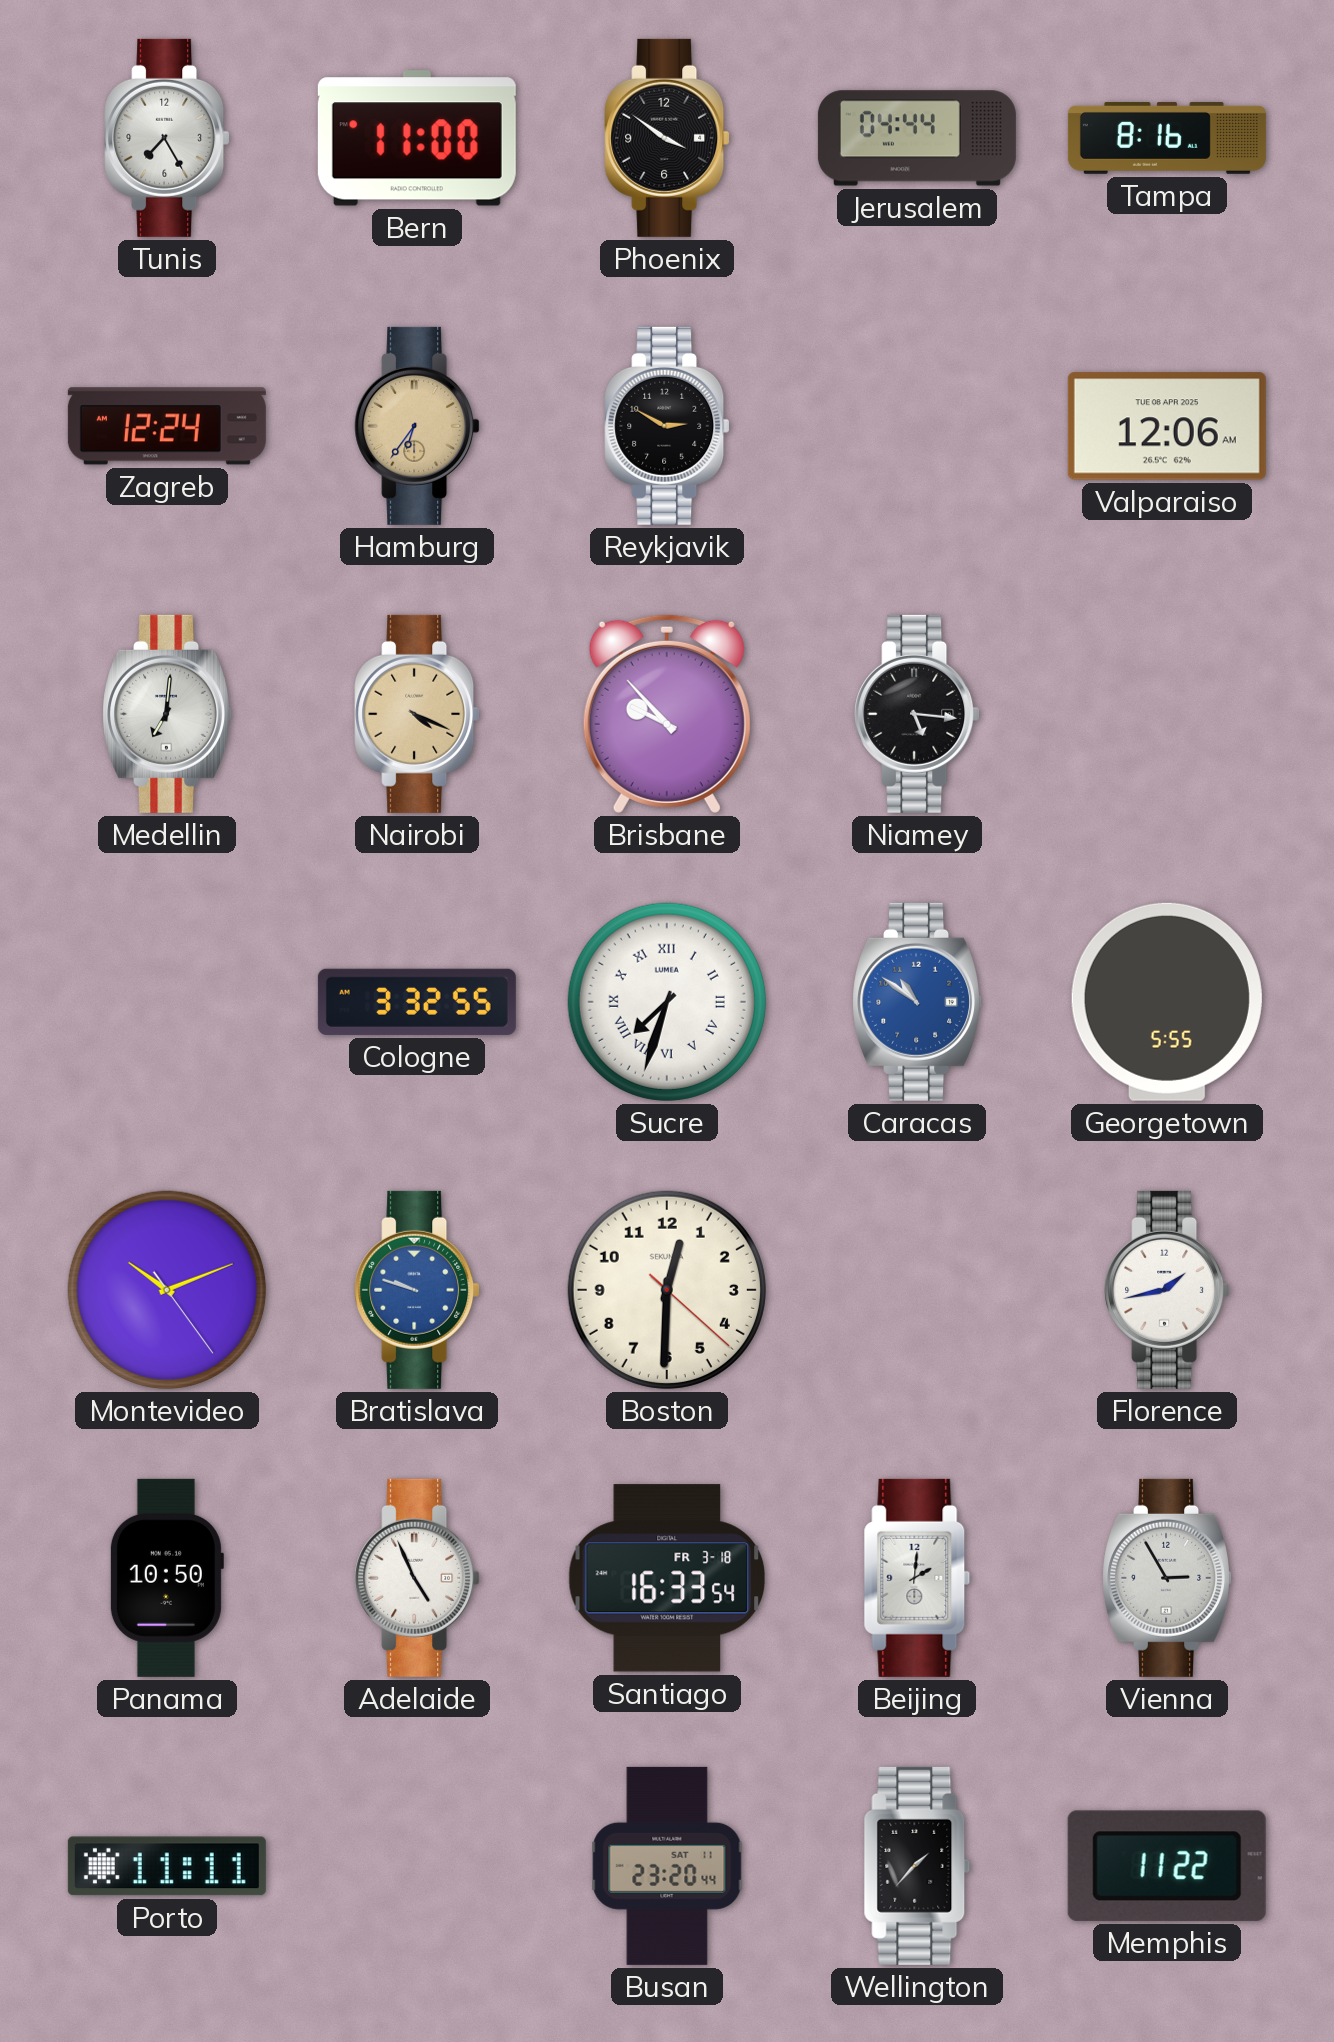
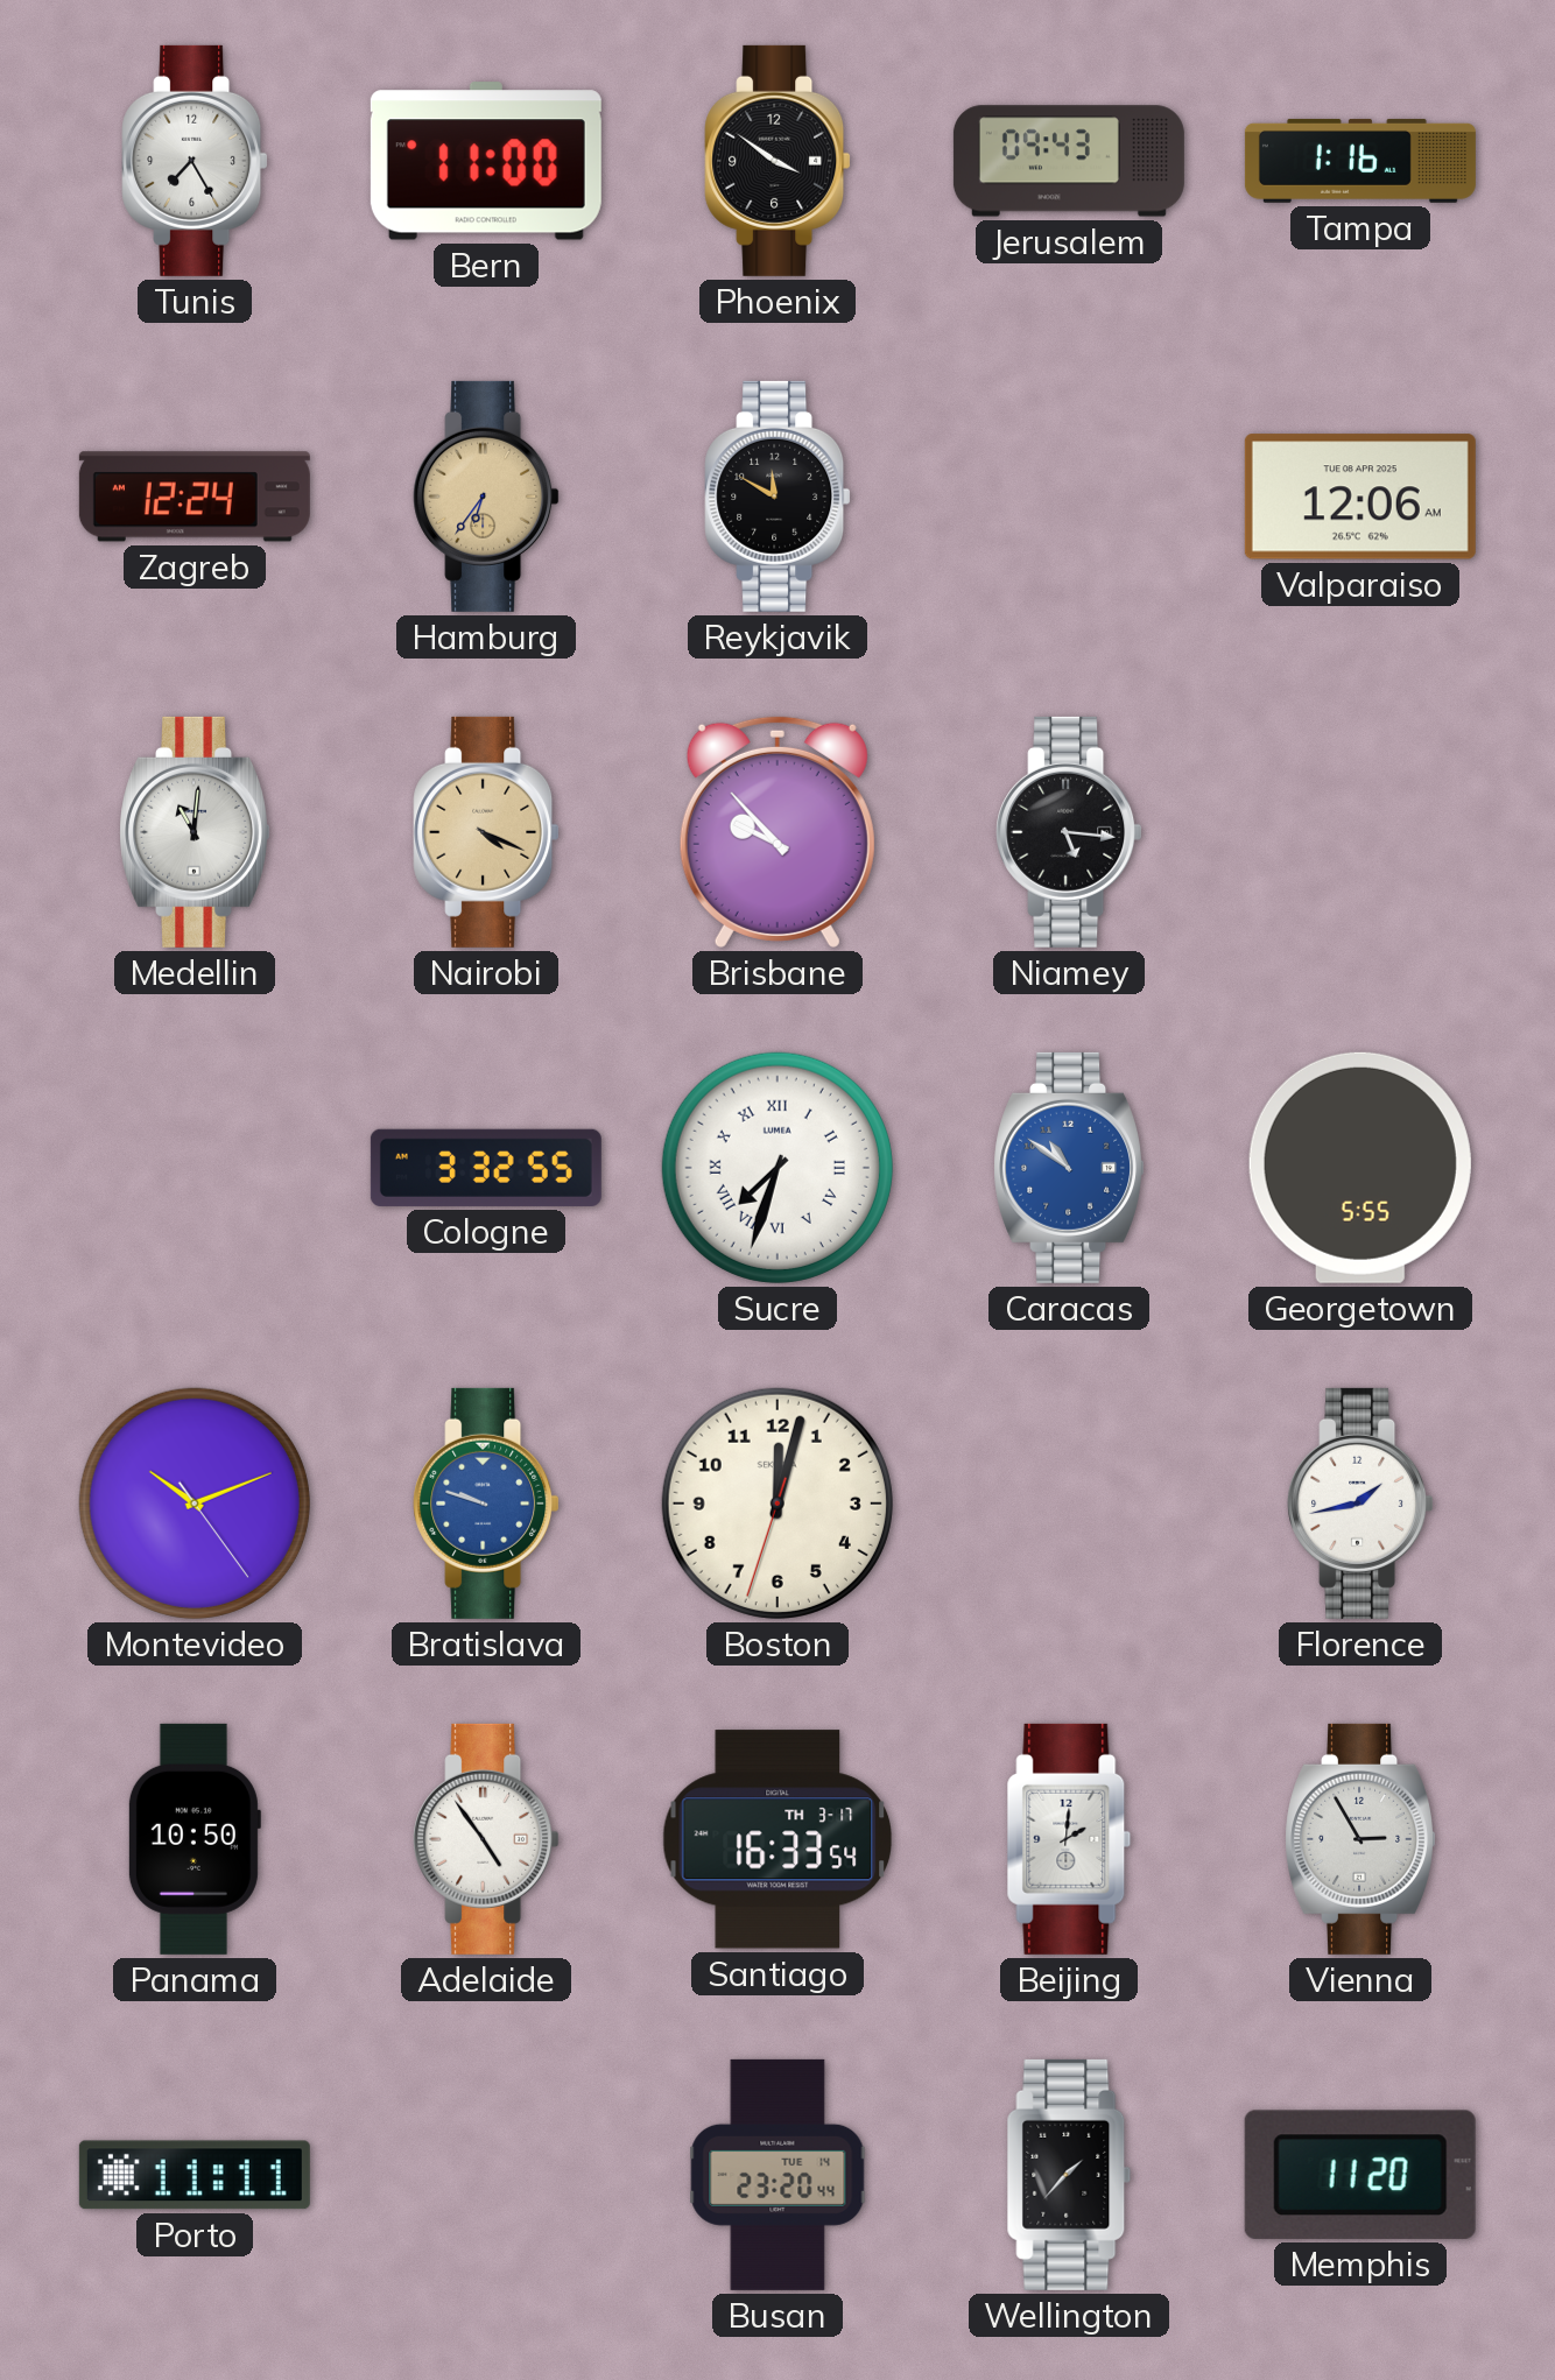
Jerusalem: 04:44 -> 09:43 (1069, 161)
Tampa: 8:16 -> 1:16 (1360, 161)
Reykjavik: 2:50 -> 11:50 (777, 497)
Medellin: 7:01 -> 11:01 (194, 832)
Boston: 12:30 -> 12:02 (777, 1504)
Adelaide: 4:56 -> 4:54 (486, 1839)
Santiago date: FR 3-18 -> TH 3-17 (777, 1839)
Busan date: SAT 11 -> TUE 14 (777, 2175)
Memphis: 11:22 -> 11:20 (1360, 2175)
